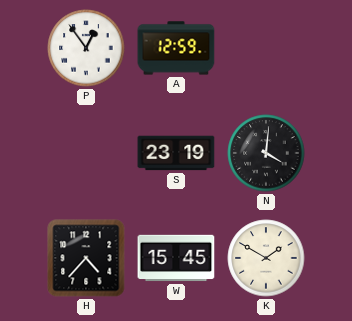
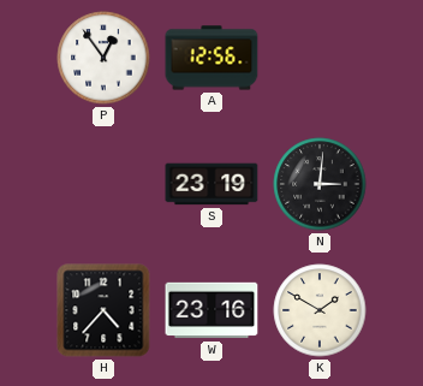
A: 12:59 -> 12:56 (211, 58)
N: 4:01 -> 3:01 (320, 184)
W: 15:45 -> 23:16 (211, 310)
